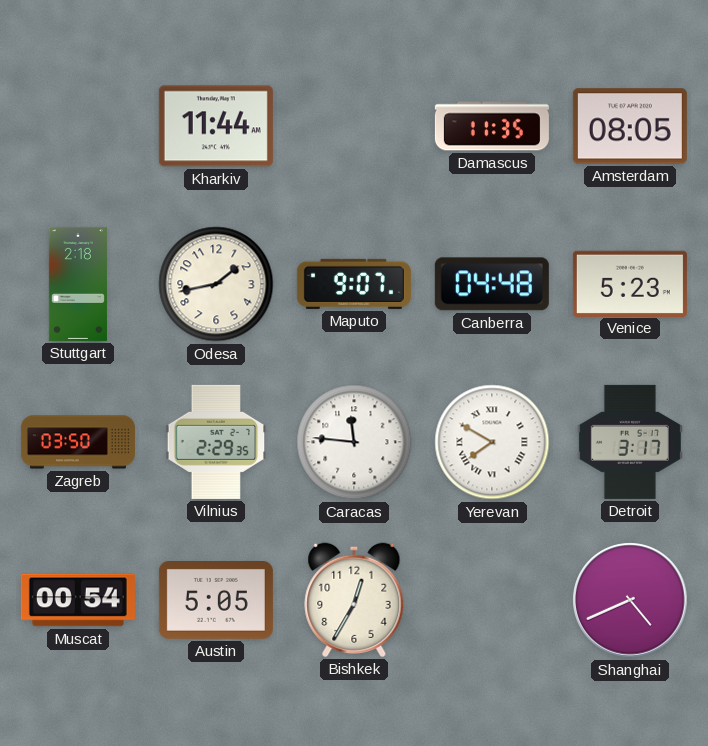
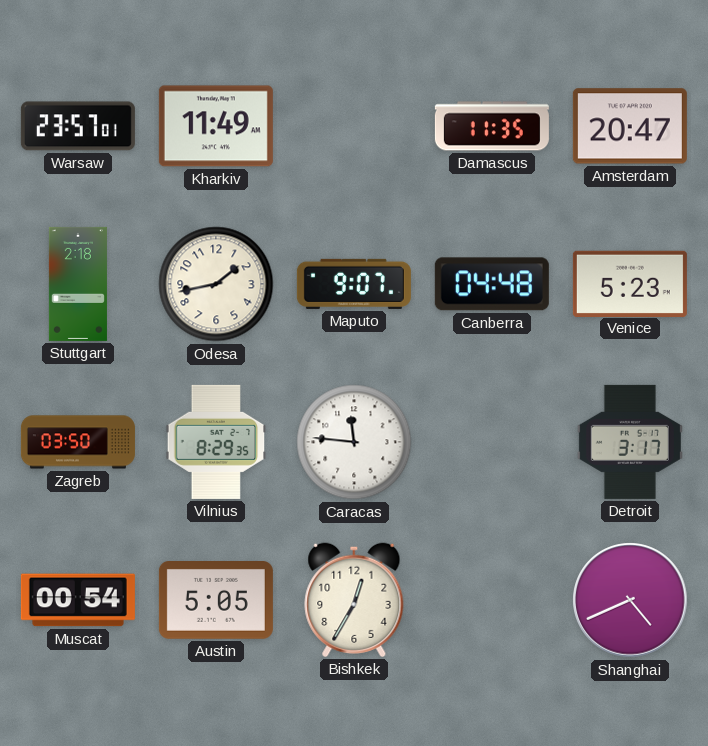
Warsaw: none -> 23:57 (78, 126)
Kharkiv: 11:44 -> 11:49 (216, 126)
Amsterdam: 08:05 -> 20:47 (630, 126)
Vilnius: 2:29 -> 8:29 (216, 442)
Yerevan: 7:50 -> none (492, 442)
